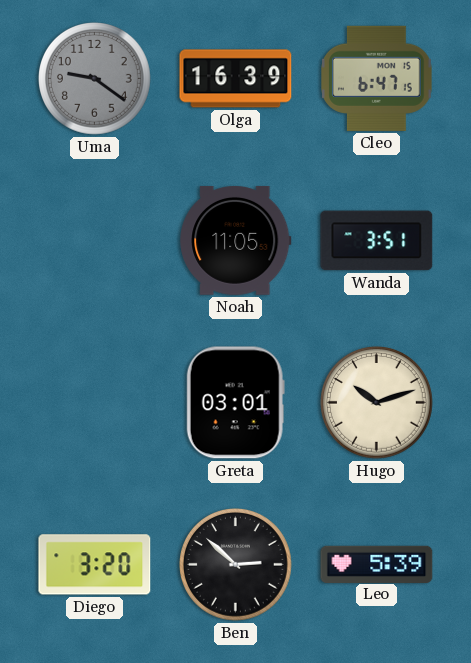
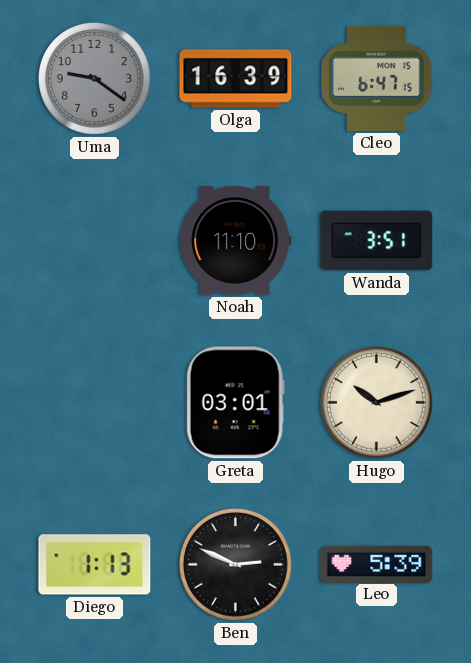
Noah: 11:05 -> 11:10 (236, 241)
Diego: 3:20 -> 1:13 (95, 565)
Ben: 2:52 -> 2:49 (236, 565)
